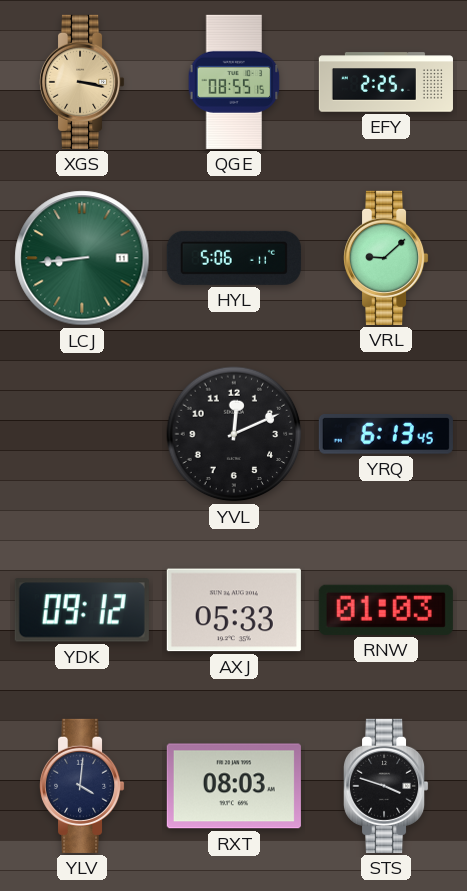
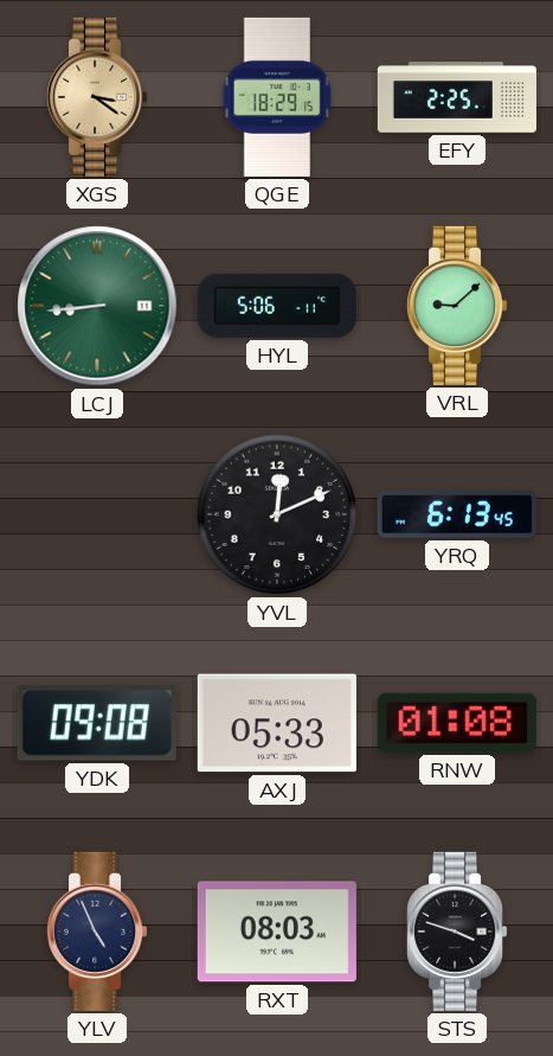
XGS: 3:17 -> 3:21 (98, 97)
QGE: 08:55 -> 18:29 (277, 97)
YDK: 09:12 -> 09:08 (97, 723)
RNW: 01:03 -> 01:08 (457, 723)
YLV: 4:01 -> 4:56 (98, 932)
